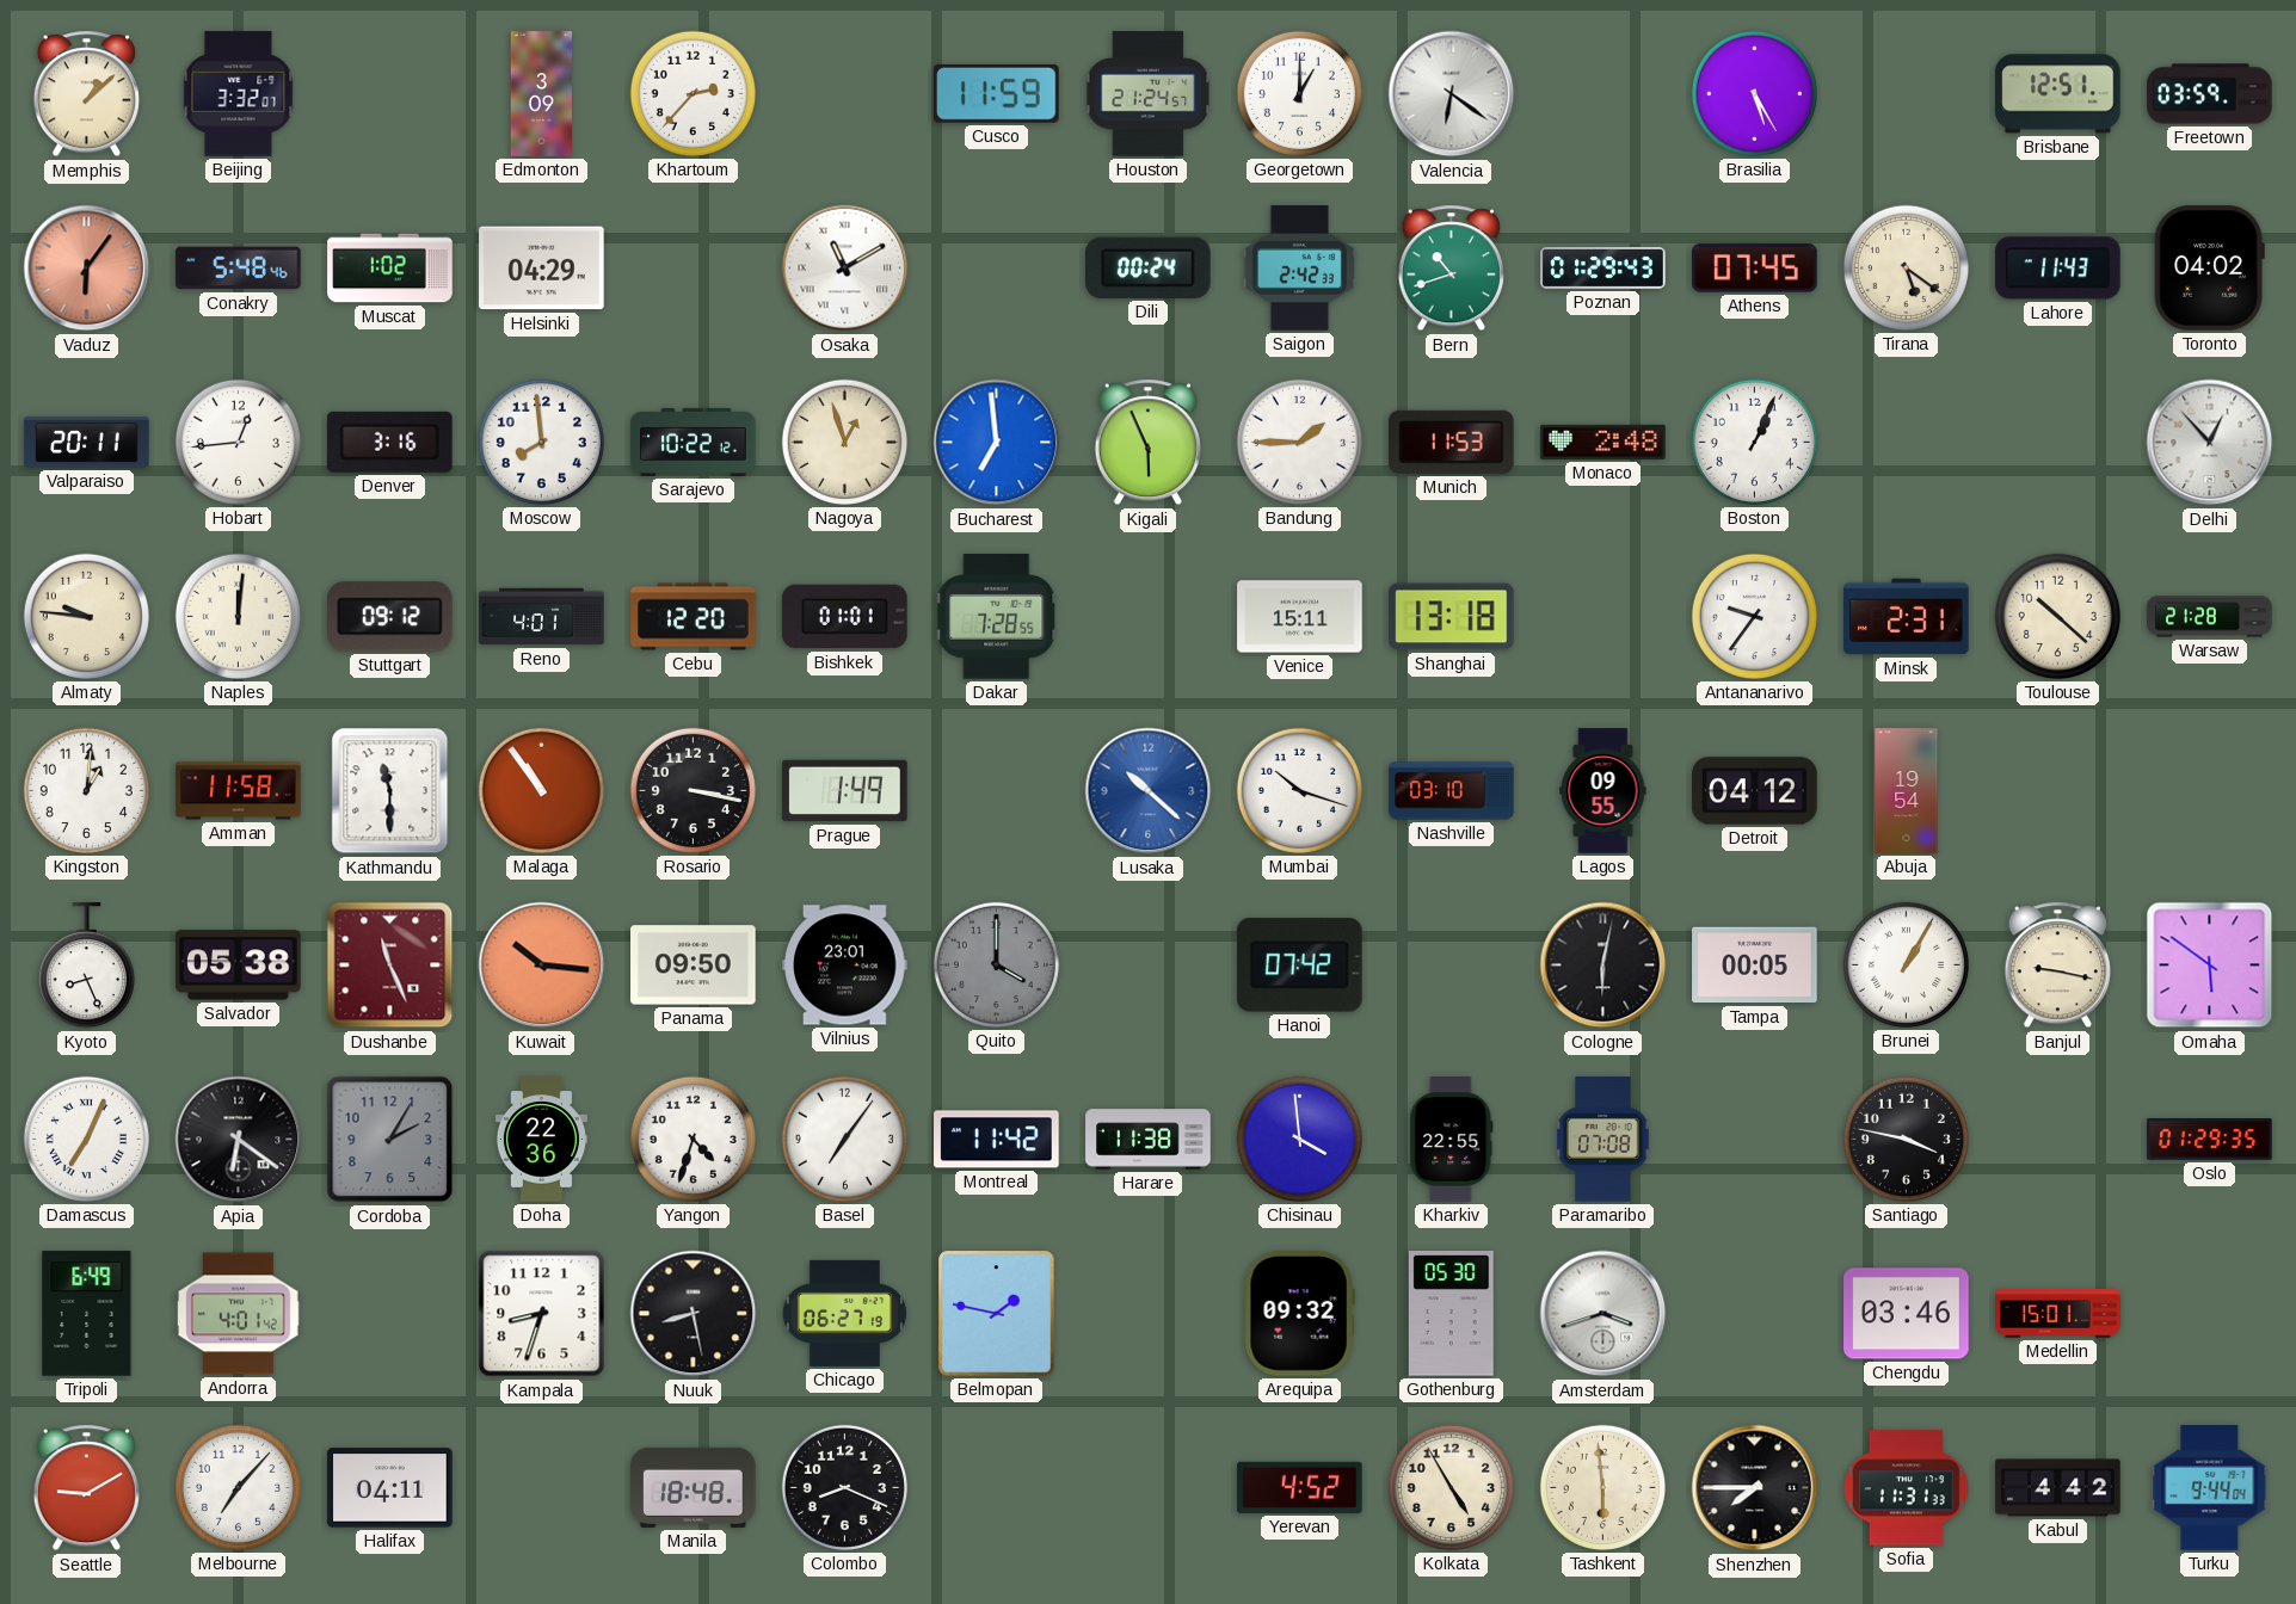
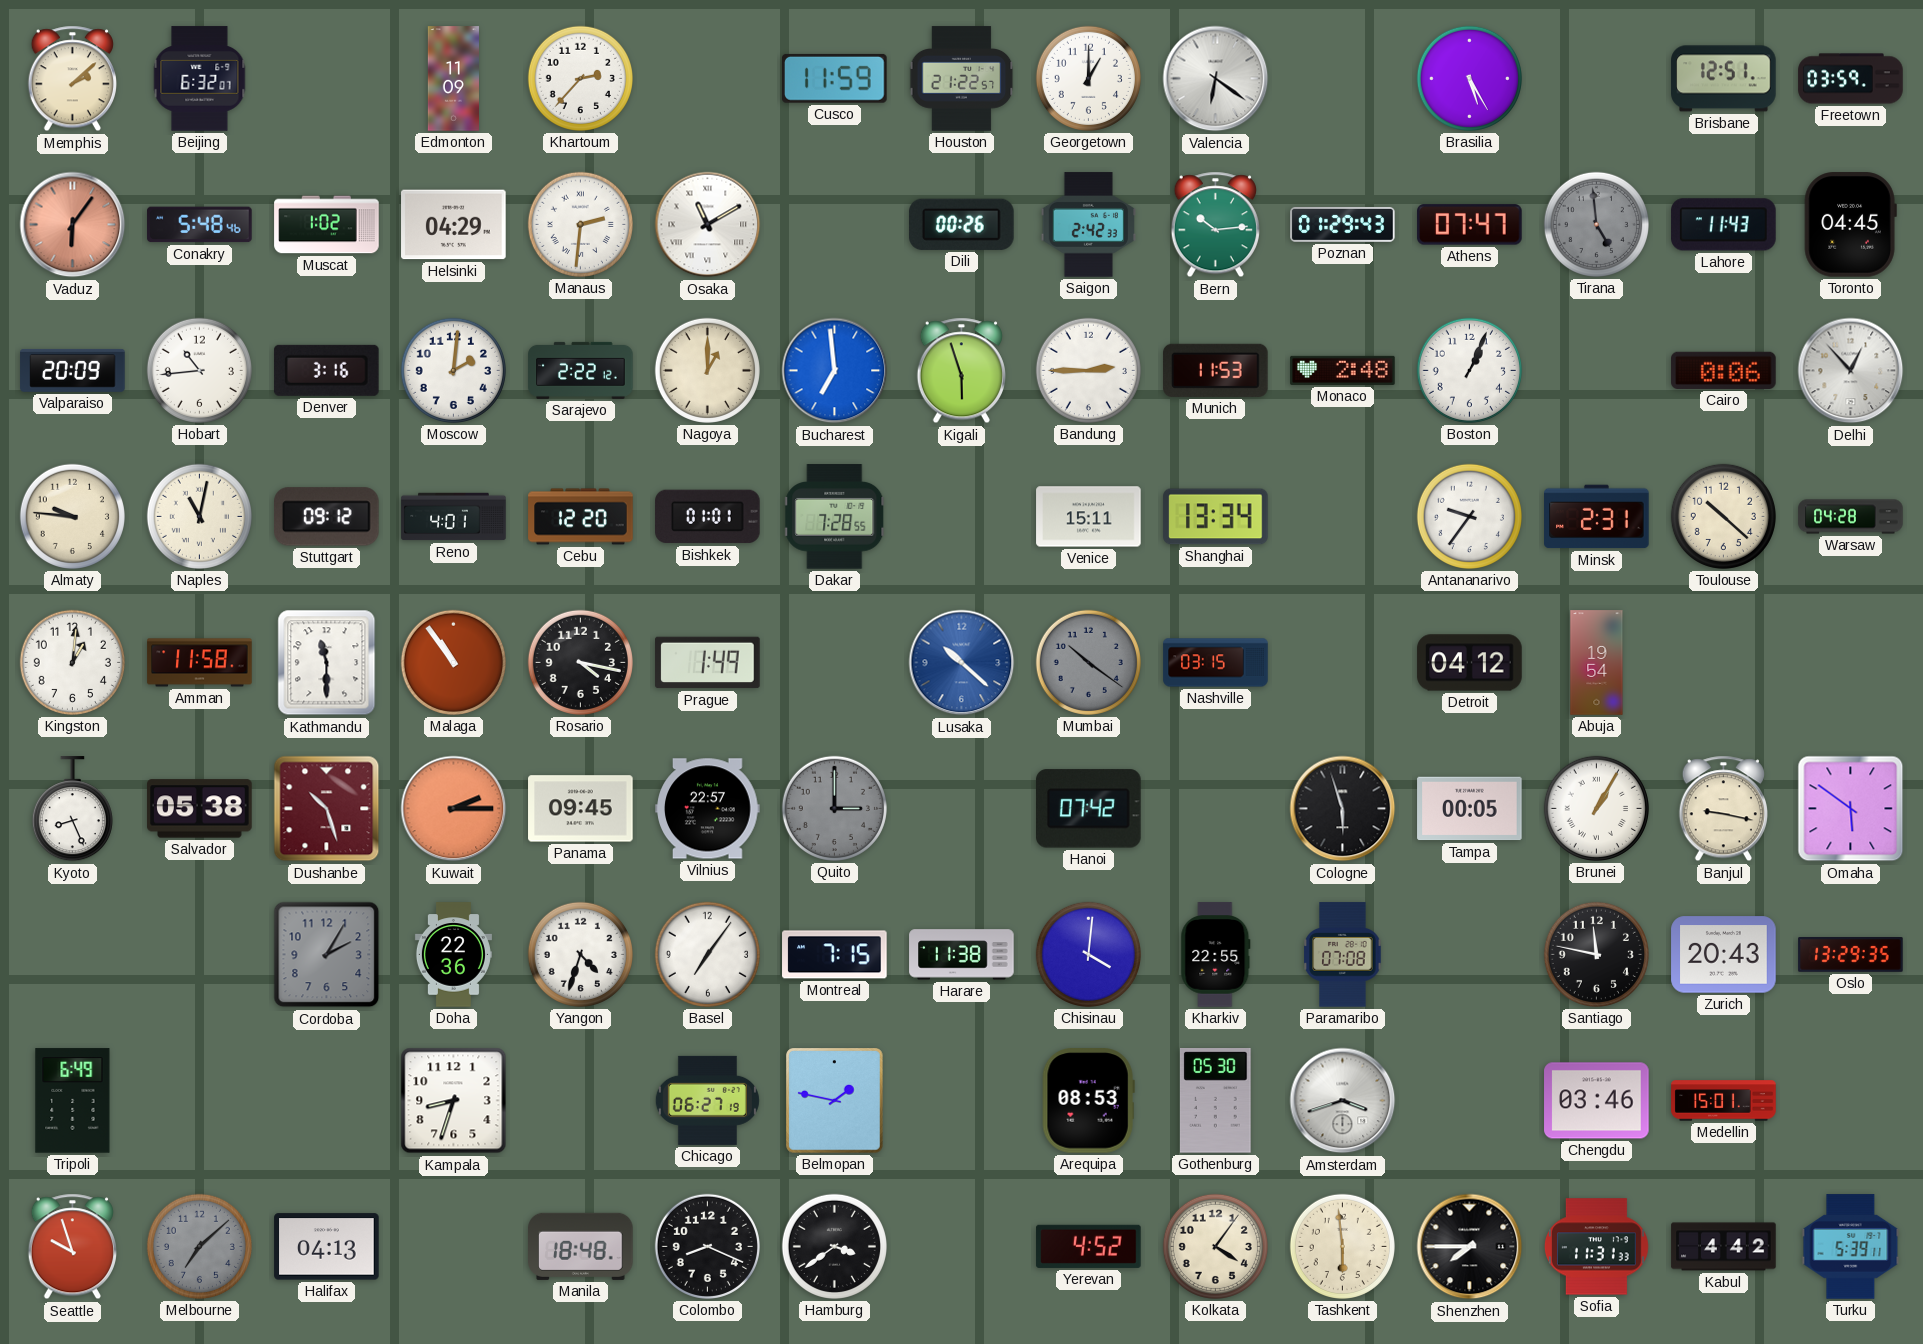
Memphis: 1:08 -> 2:08 (72, 79)
Beijing: 3:32 -> 6:32 (200, 79)
Edmonton: 3:09 -> 11:09 (453, 79)
Houston: 21:24 -> 21:22 (962, 79)
Manaus: none -> 2:31 (580, 224)
Dili: 00:24 -> 00:26 (962, 224)
Bern: 10:42 -> 10:14 (1215, 225)
Athens: 07:45 -> 07:47 (1470, 225)
Tirana: 5:21 -> 4:59 (1596, 224)
Tirana dial: cream -> grey (1596, 224)
Toronto: 04:02 -> 04:45 (1850, 225)
Valparaiso: 20:11 -> 20:09 (73, 370)
Hobart: 12:44 -> 10:44 (199, 370)
Moscow: 7:59 -> 2:01 (453, 370)
Sarajevo: 10:22 -> 2:22 (581, 370)
Nagoya: 12:57 -> 1:00 (707, 370)
Kigali: 5:56 -> 5:57 (961, 371)
Bandung: 1:45 -> 2:45 (1088, 370)
Cairo: none -> 0:06 (1724, 370)
Naples: 12:01 -> 11:02 (199, 516)
Shanghai: 13:18 -> 13:34 (1216, 517)
Warsaw: 21:28 -> 04:28 (1851, 517)
Rosario: 3:17 -> 4:17 (580, 662)
Mumbai: 10:18 -> 10:21 (1088, 662)
Mumbai dial: white -> grey (1088, 662)
Nashville: 03:10 -> 03:15 (1216, 663)
Lagos: 09:55 -> none (1603, 791)
Dushanbe: 11:26 -> 10:27 (327, 809)
Kuwait: 10:16 -> 2:15 (454, 809)
Panama: 09:50 -> 09:45 (581, 809)
Vilnius: 23:01 -> 22:57 (708, 809)
Quito: 4:00 -> 3:00 (834, 808)
Cologne: 6:02 -> 5:57 (1343, 809)
Damascus: 7:04 -> none (86, 1139)
Apia: 6:21 -> none (239, 1140)
Montreal: 11:42 -> 7:15 (835, 955)
Chisinau: 3:59 -> 4:01 (1088, 954)
Santiago: 3:47 -> 11:47 (1596, 954)
Zurich: none -> 20:43 (1724, 955)
Oslo: 01:29 -> 13:29 (1851, 955)
Andorra: 4:01 -> none (239, 1314)
Nuuk: 8:28 -> none (694, 1314)
Arequipa: 09:32 -> 08:53 (1088, 1101)
Seattle: 9:10 -> 9:57 (72, 1247)
Melbourne: 7:07 -> 7:08 (199, 1246)
Melbourne dial: white -> grey (199, 1246)
Halifax: 04:11 -> 04:13 (327, 1247)
Hamburg: none -> 3:39 (834, 1246)
Kolkata: 4:55 -> 4:06 (1215, 1246)
Turku: 9:44 -> 5:39 (1851, 1247)
